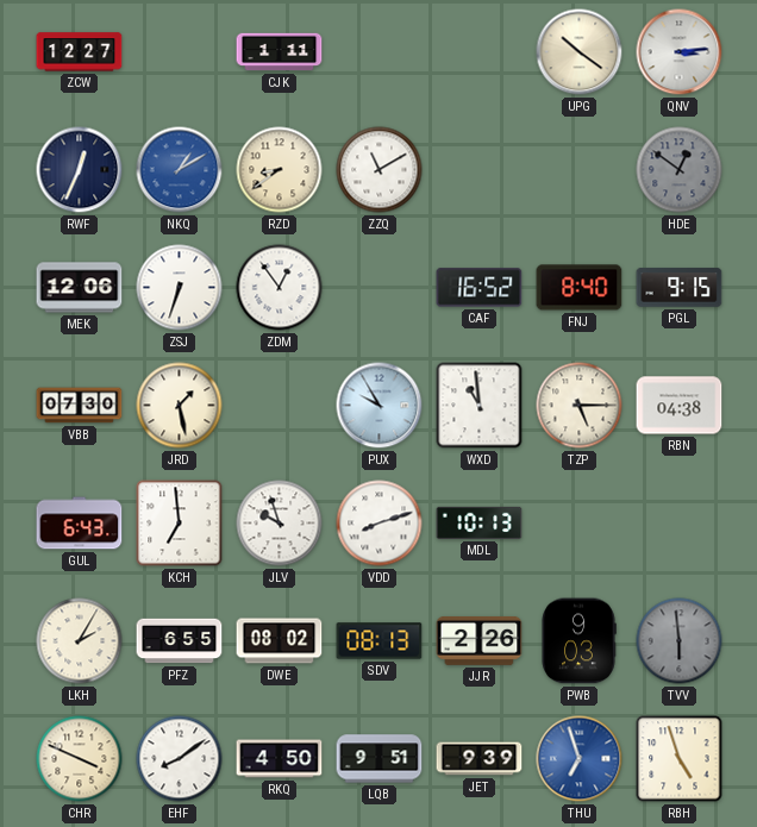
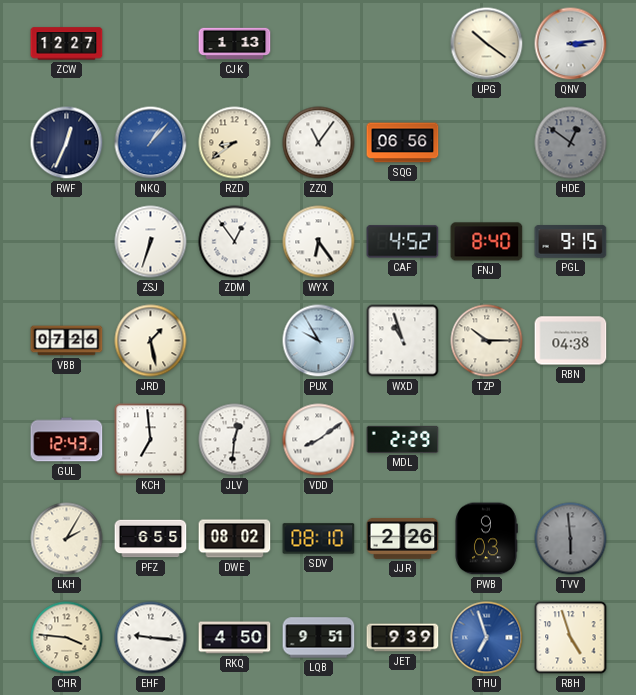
CJK: 1:11 -> 1:13 (235, 44)
NKQ: 1:10 -> 1:07 (151, 143)
ZZQ: 11:10 -> 11:06 (319, 143)
SQG: none -> 06:56 (403, 143)
MEK: 12:06 -> none (80, 288)
WYX: none -> 6:24 (319, 242)
CAF: 16:52 -> 4:52 (403, 242)
VBB: 07:30 -> 07:26 (67, 341)
WXD: 10:59 -> 10:57 (403, 341)
TZP: 5:15 -> 10:15 (487, 341)
GUL: 6:43 -> 12:43 (67, 440)
JLV: 9:57 -> 12:31 (235, 440)
VDD: 8:12 -> 8:09 (319, 440)
MDL: 10:13 -> 2:29 (403, 439)
SDV: 08:13 -> 08:10 (319, 539)
CHR: 3:49 -> 3:46 (67, 638)
EHF: 8:09 -> 9:16 (151, 638)
